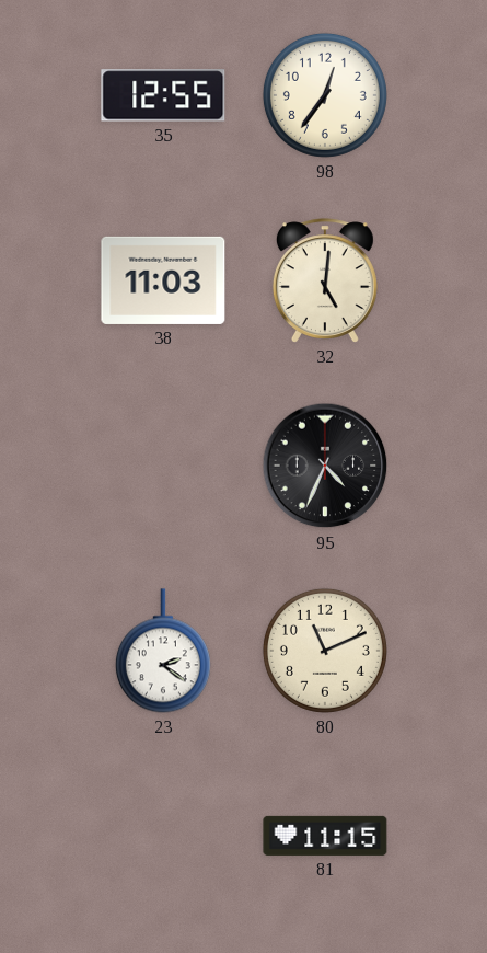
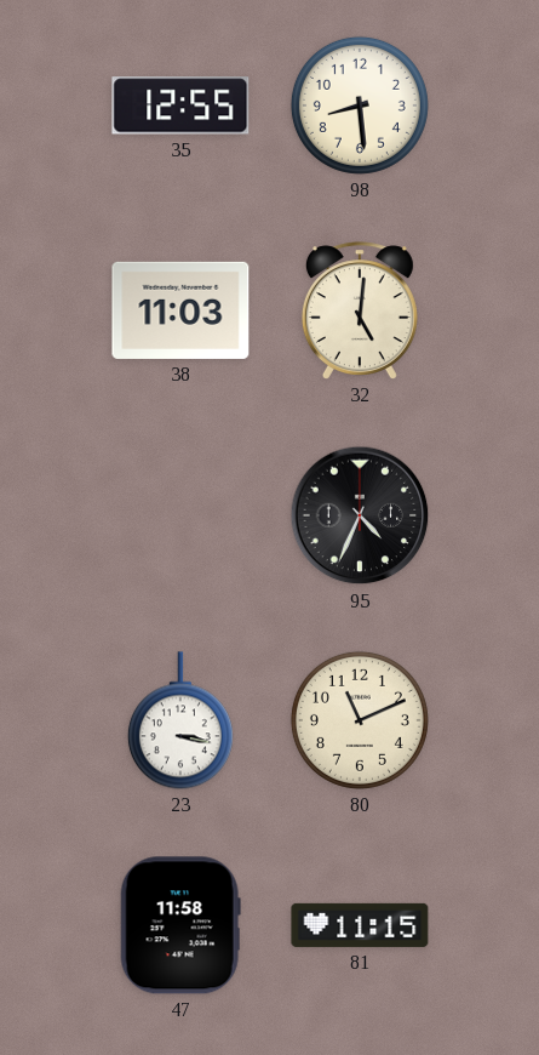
98: 12:36 -> 8:29 (360, 105)
23: 2:21 -> 3:17 (180, 720)
47: none -> 11:58 (180, 925)
